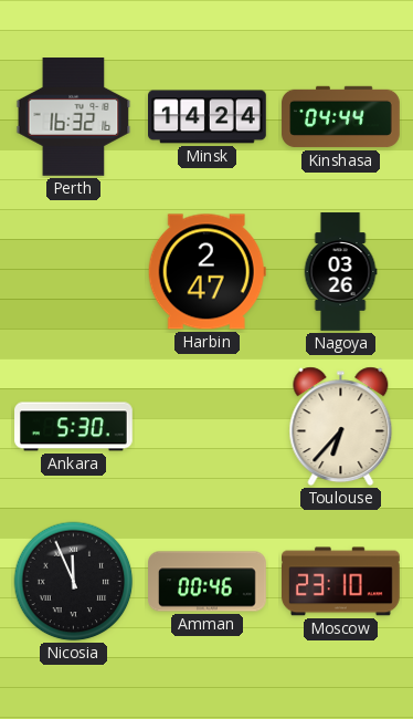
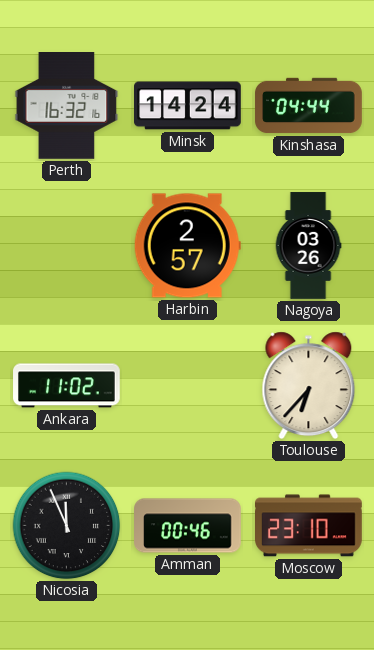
Harbin: 2:47 -> 2:57 (187, 246)
Ankara: 5:30 -> 11:02 (67, 386)
